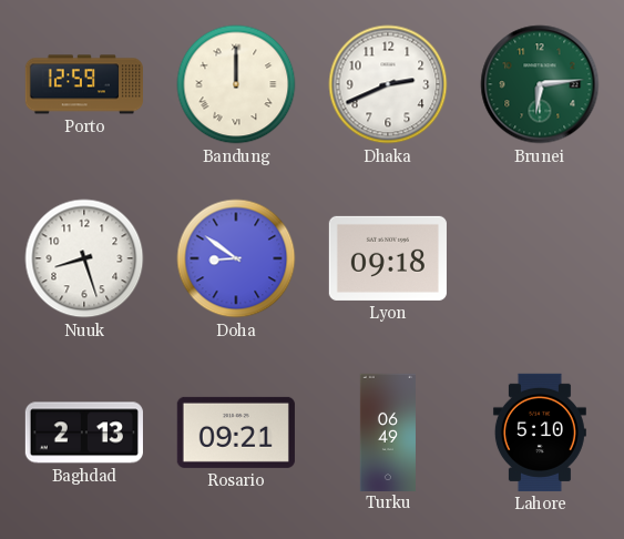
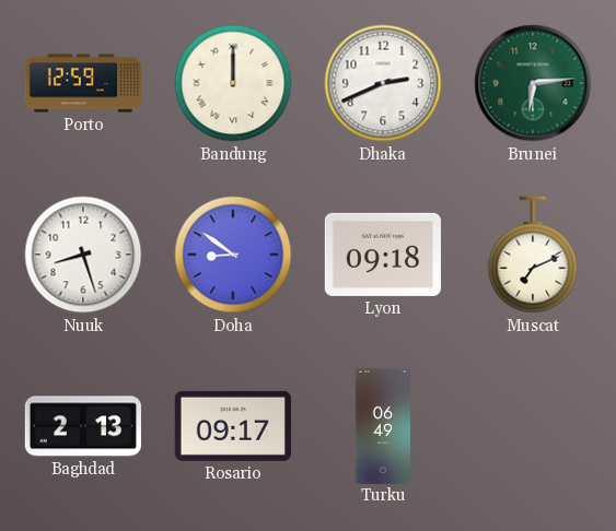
Muscat: none -> 7:11 (533, 255)
Rosario: 09:21 -> 09:17 (233, 426)
Lahore: 5:10 -> none (540, 433)
